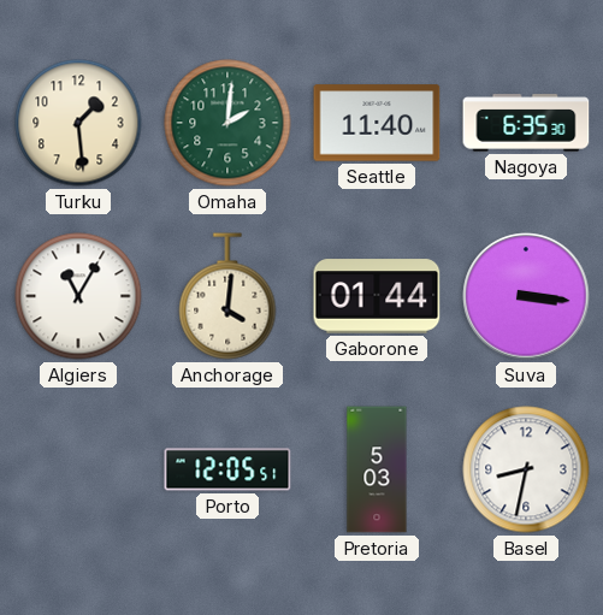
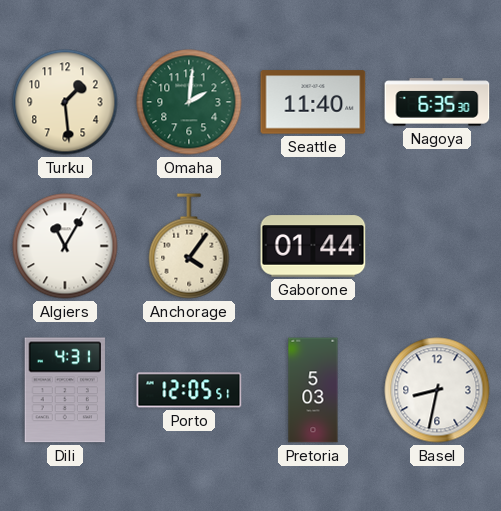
Anchorage: 4:01 -> 4:06 (189, 246)
Suva: 3:16 -> none (526, 296)
Dili: none -> 4:31 (65, 390)
